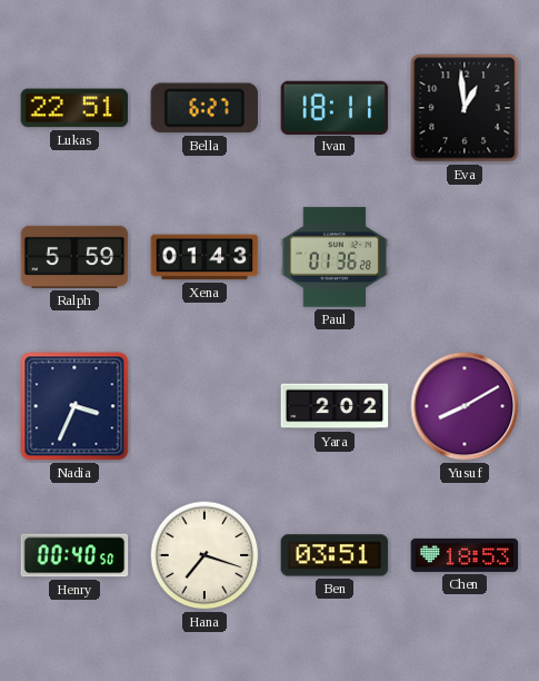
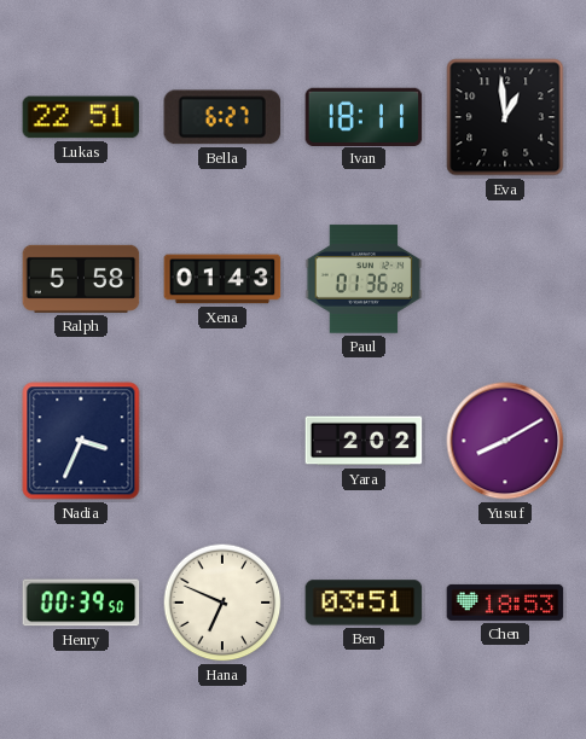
Ralph: 5:59 -> 5:58 (81, 279)
Henry: 00:40 -> 00:39 (81, 603)
Hana: 7:18 -> 6:49 (222, 603)
